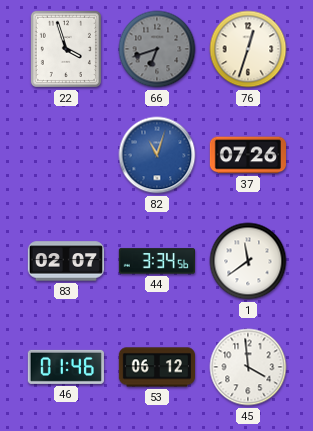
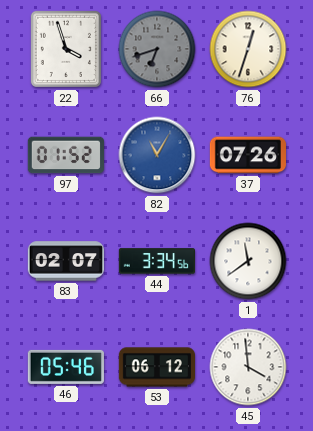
97: none -> 01:52 (66, 155)
82: 11:03 -> 11:05 (157, 155)
46: 01:46 -> 05:46 (66, 367)
